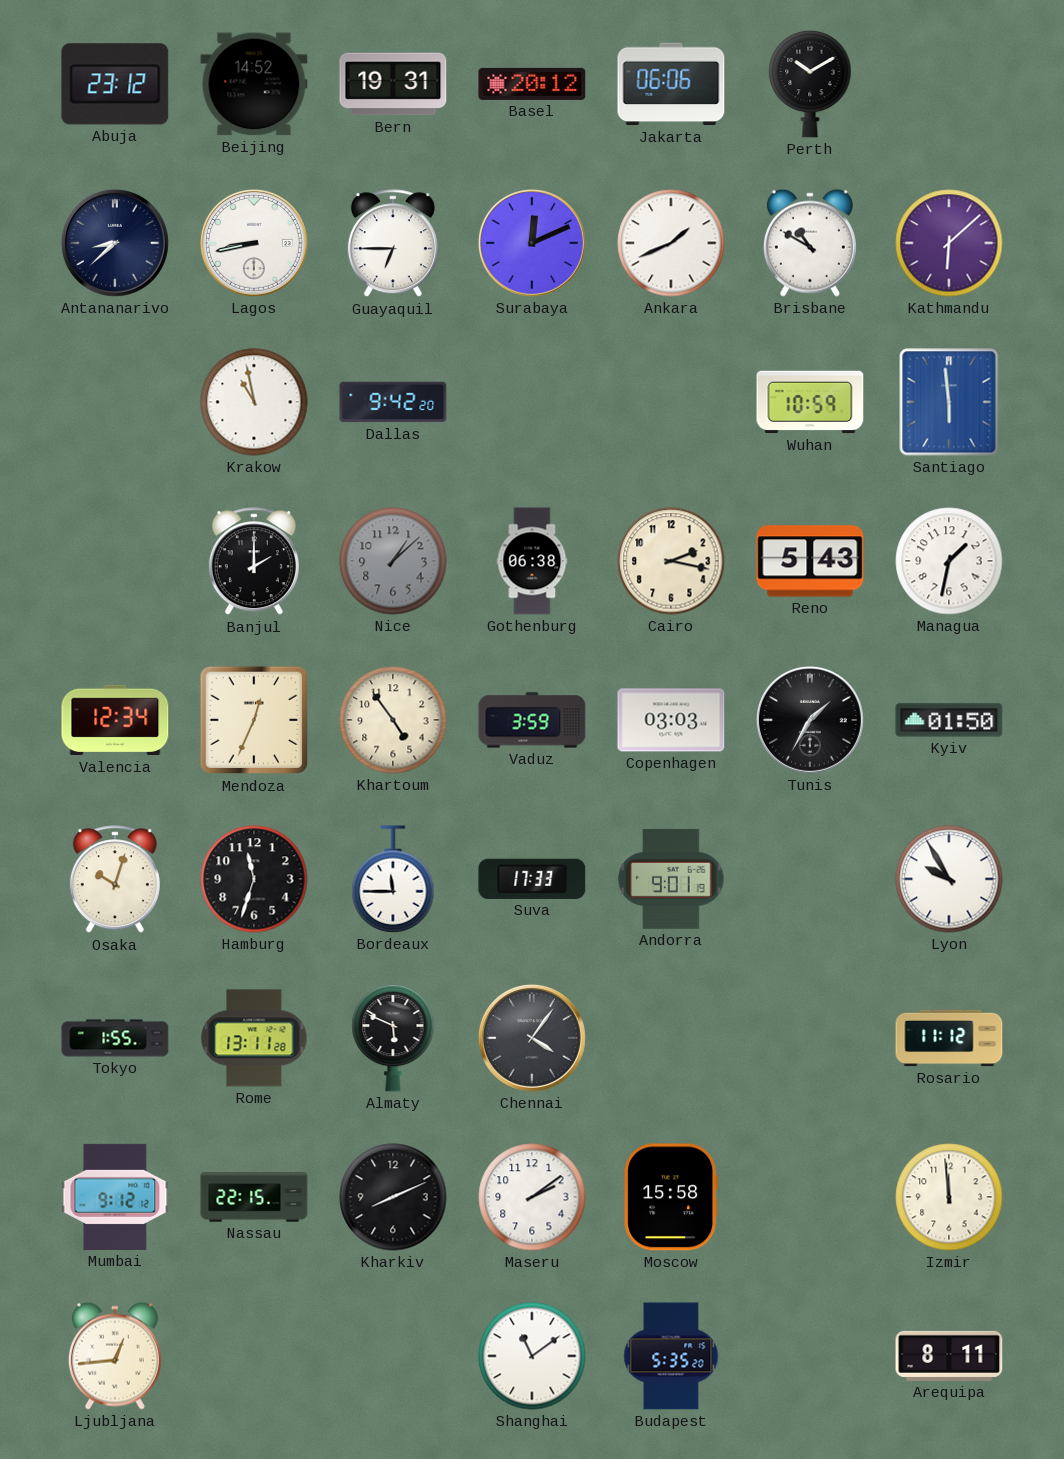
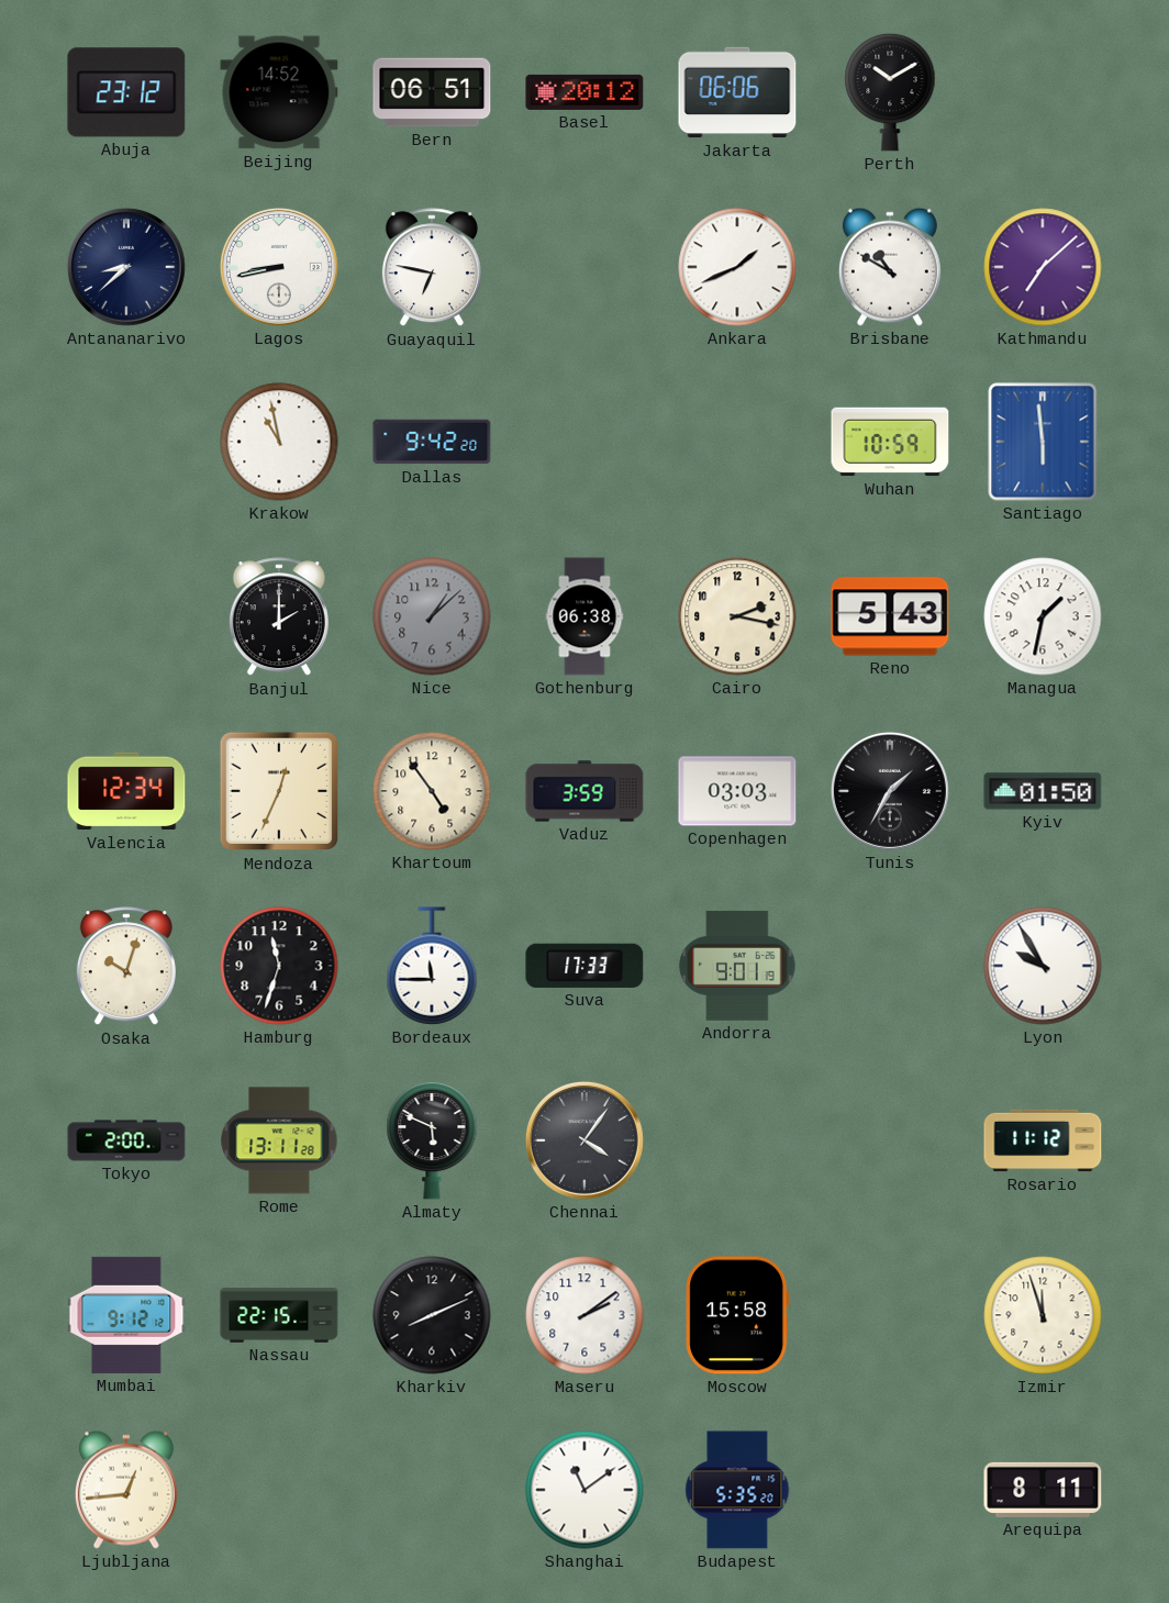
Bern: 19:31 -> 06:51 (432, 92)
Guayaquil: 6:45 -> 6:47 (432, 268)
Surabaya: 12:11 -> none (532, 243)
Kathmandu: 6:08 -> 7:08 (1043, 267)
Tokyo: 1:55 -> 2:00 (126, 1140)
Izmir: 11:59 -> 11:57 (1043, 1315)
